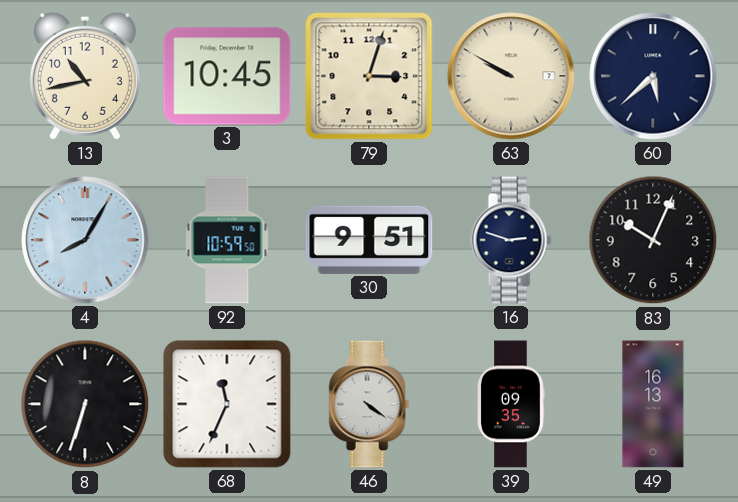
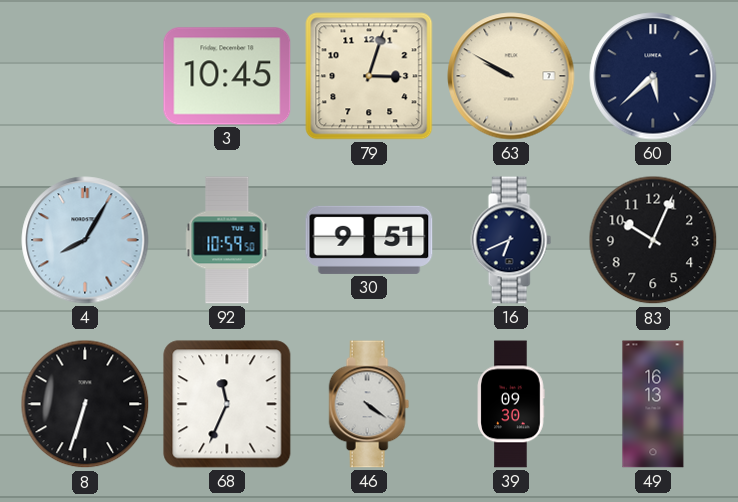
13: 10:43 -> none (85, 76)
16: 2:48 -> 6:41 (511, 240)
39: 09:35 -> 09:30 (511, 404)
